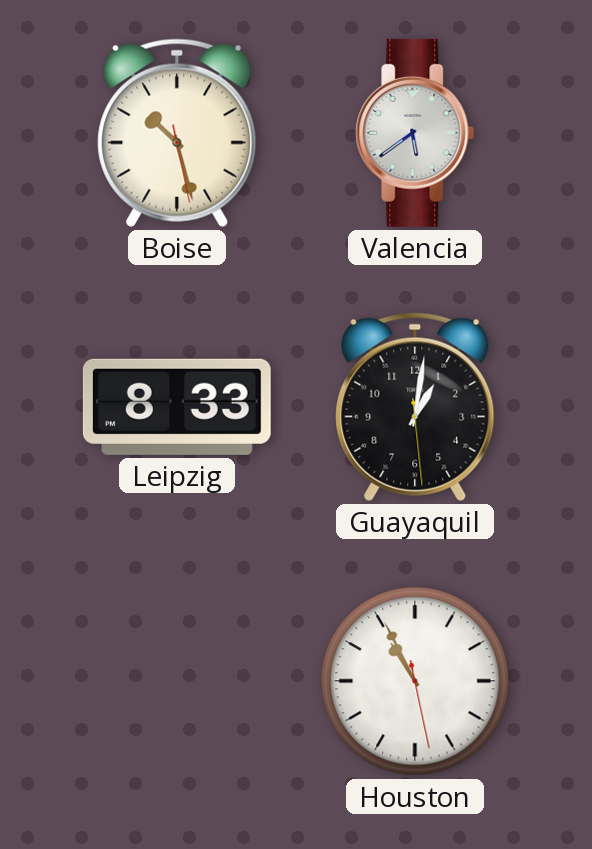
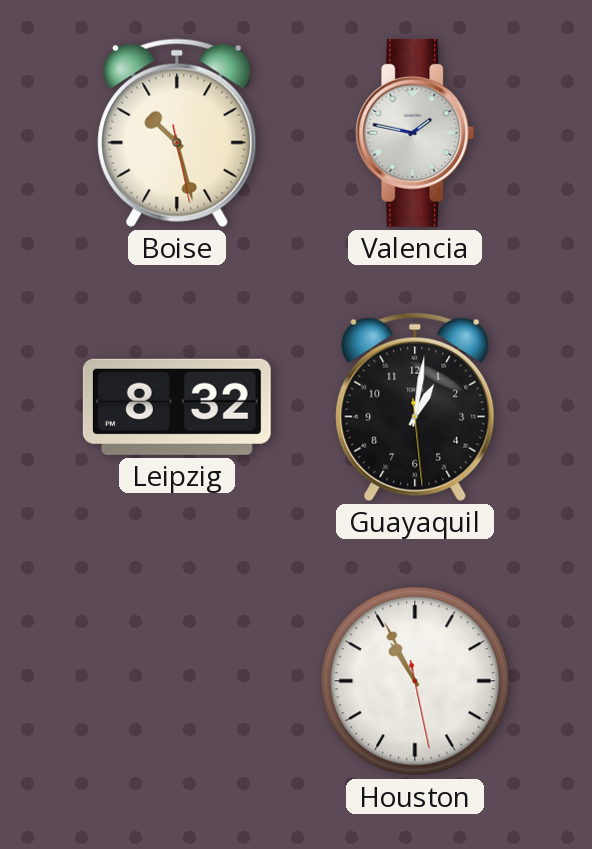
Valencia: 5:39 -> 1:47 (415, 133)
Leipzig: 8:33 -> 8:32 (177, 407)
